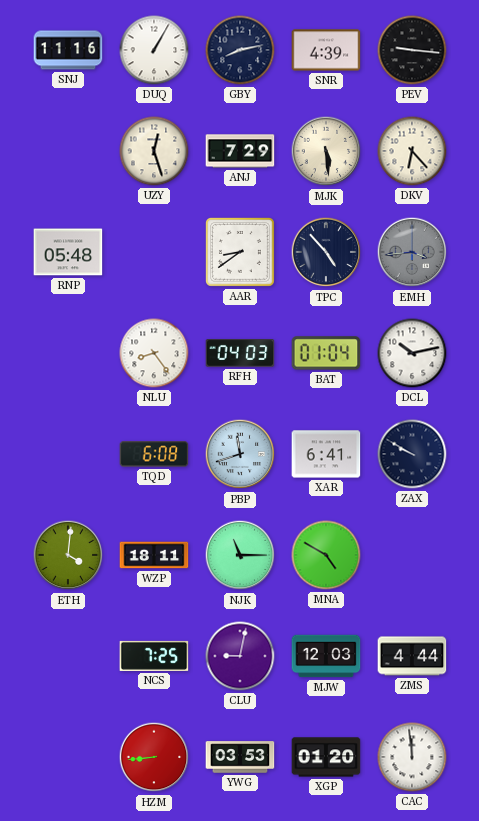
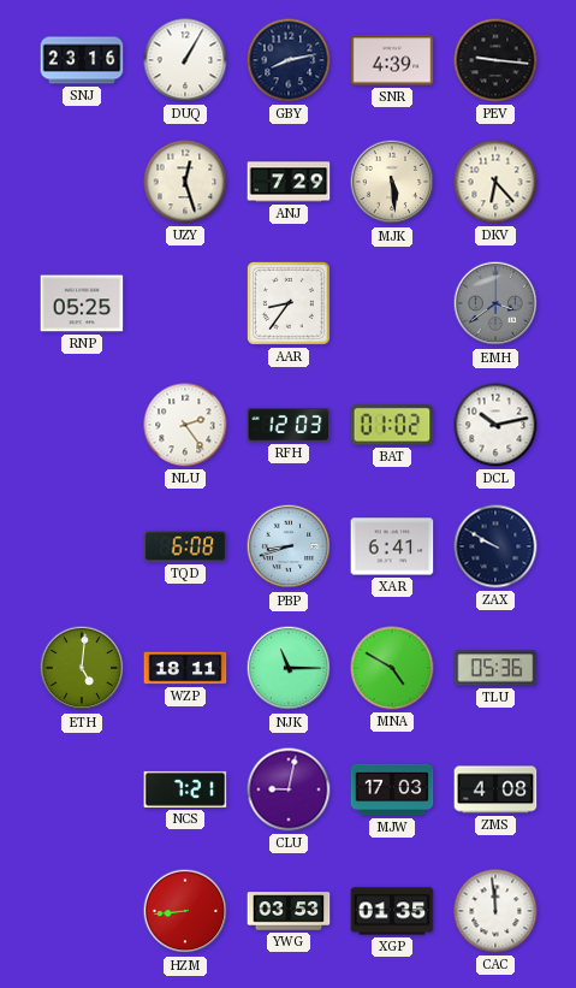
SNJ: 11:16 -> 23:16 (82, 60)
RNP: 05:48 -> 05:25 (82, 303)
AAR: 8:39 -> 8:36 (290, 304)
TPC: 4:53 -> none (326, 252)
EMH: 3:44 -> 3:39 (495, 303)
NLU: 8:24 -> 2:24 (185, 425)
RFH: 04:03 -> 12:03 (289, 425)
BAT: 01:04 -> 01:02 (392, 425)
PBP: 11:42 -> 8:42 (289, 546)
ETH: 4:01 -> 5:01 (82, 668)
TLU: none -> 05:36 (495, 668)
NCS: 7:25 -> 7:21 (185, 789)
MJW: 12:03 -> 17:03 (392, 789)
ZMS: 4:44 -> 4:08 (495, 789)
XGP: 01:20 -> 01:35 (392, 911)
